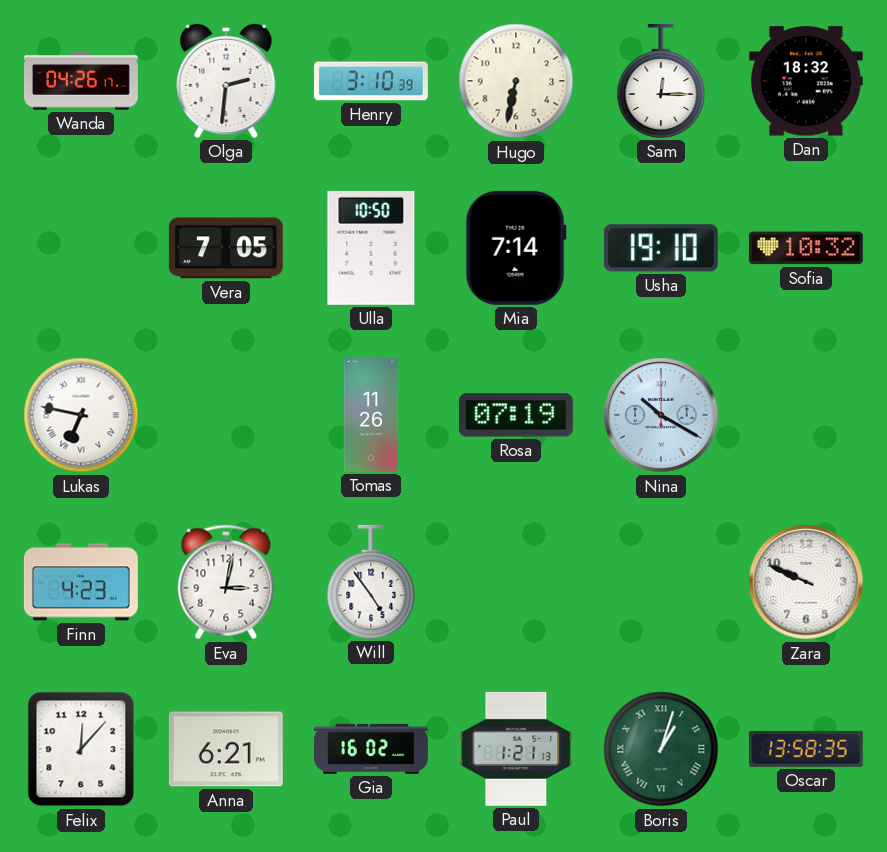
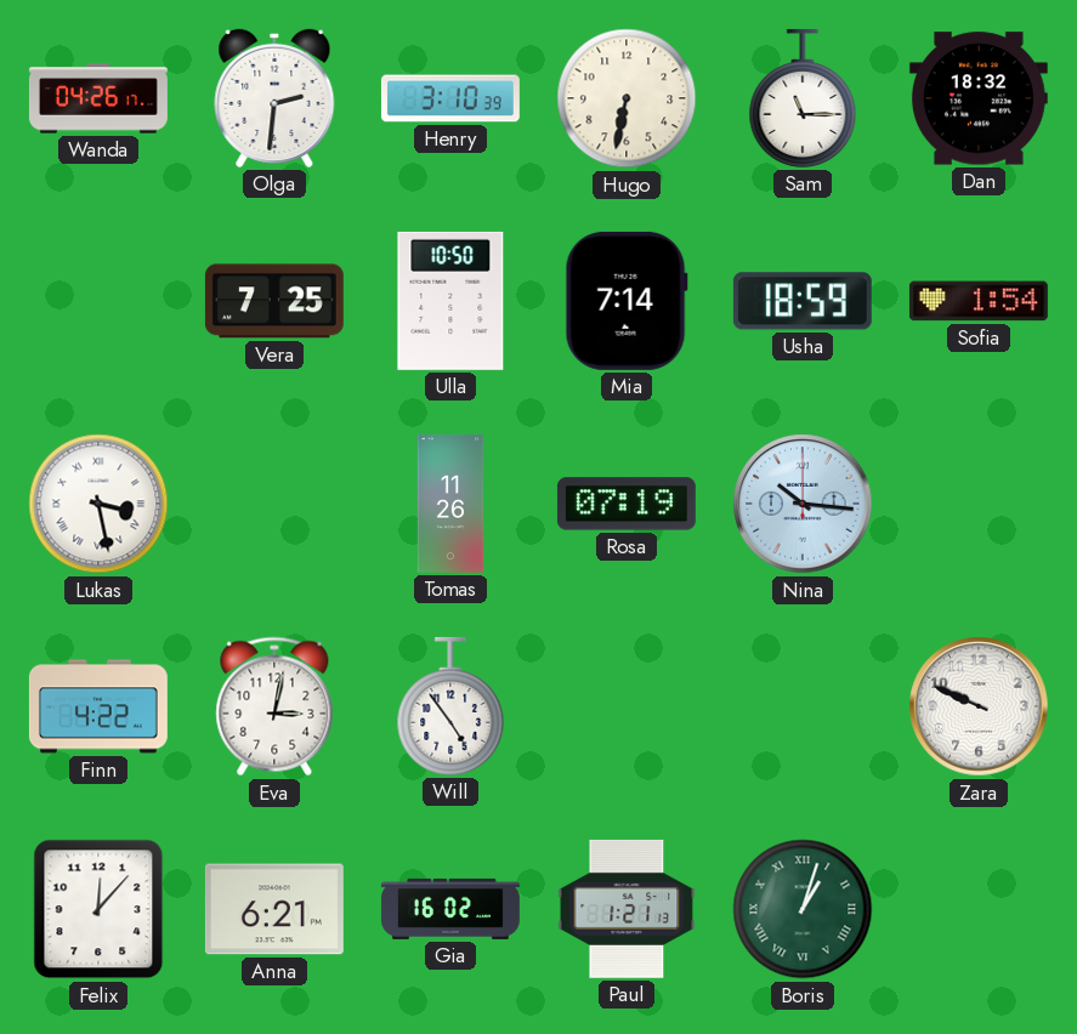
Sam: 12:15 -> 11:15 (803, 98)
Vera: 7:05 -> 7:25 (274, 301)
Usha: 19:10 -> 18:59 (803, 301)
Sofia: 10:32 -> 1:54 (979, 301)
Lukas: 6:47 -> 3:28 (98, 504)
Nina: 10:20 -> 10:16 (803, 504)
Finn: 4:23 -> 4:22 (98, 706)
Oscar: 13:58 -> none (806, 749)
